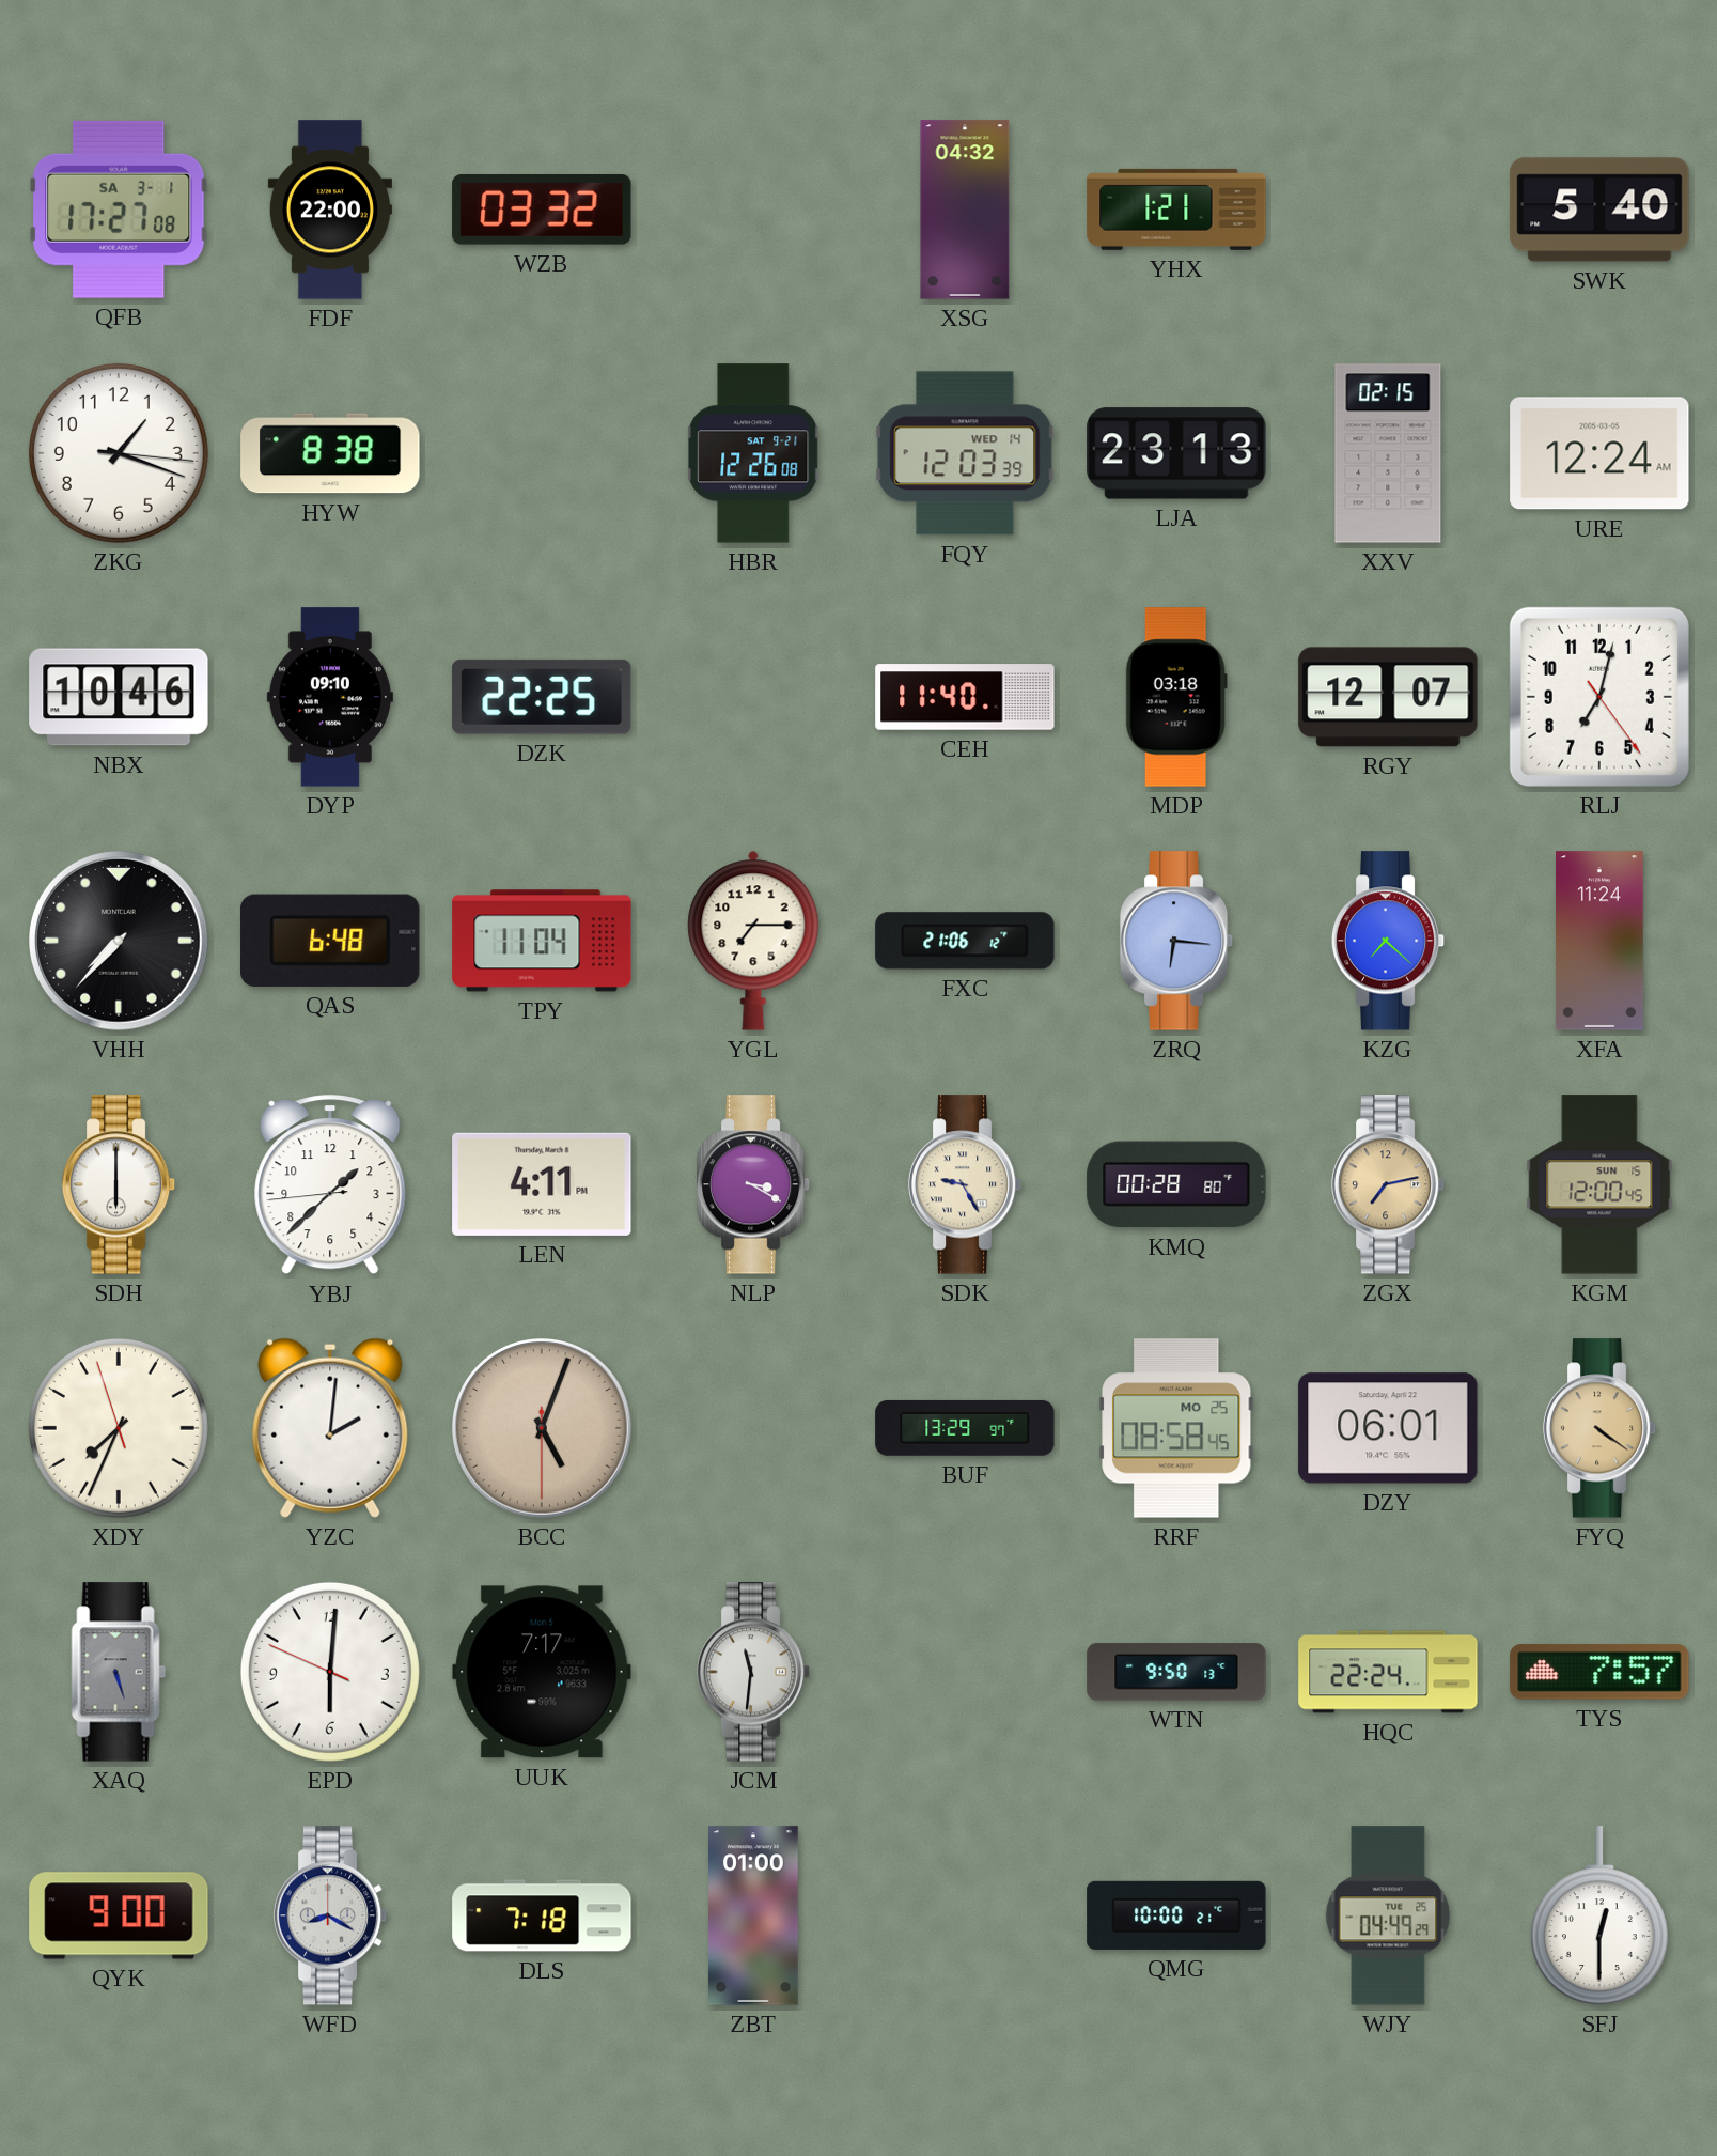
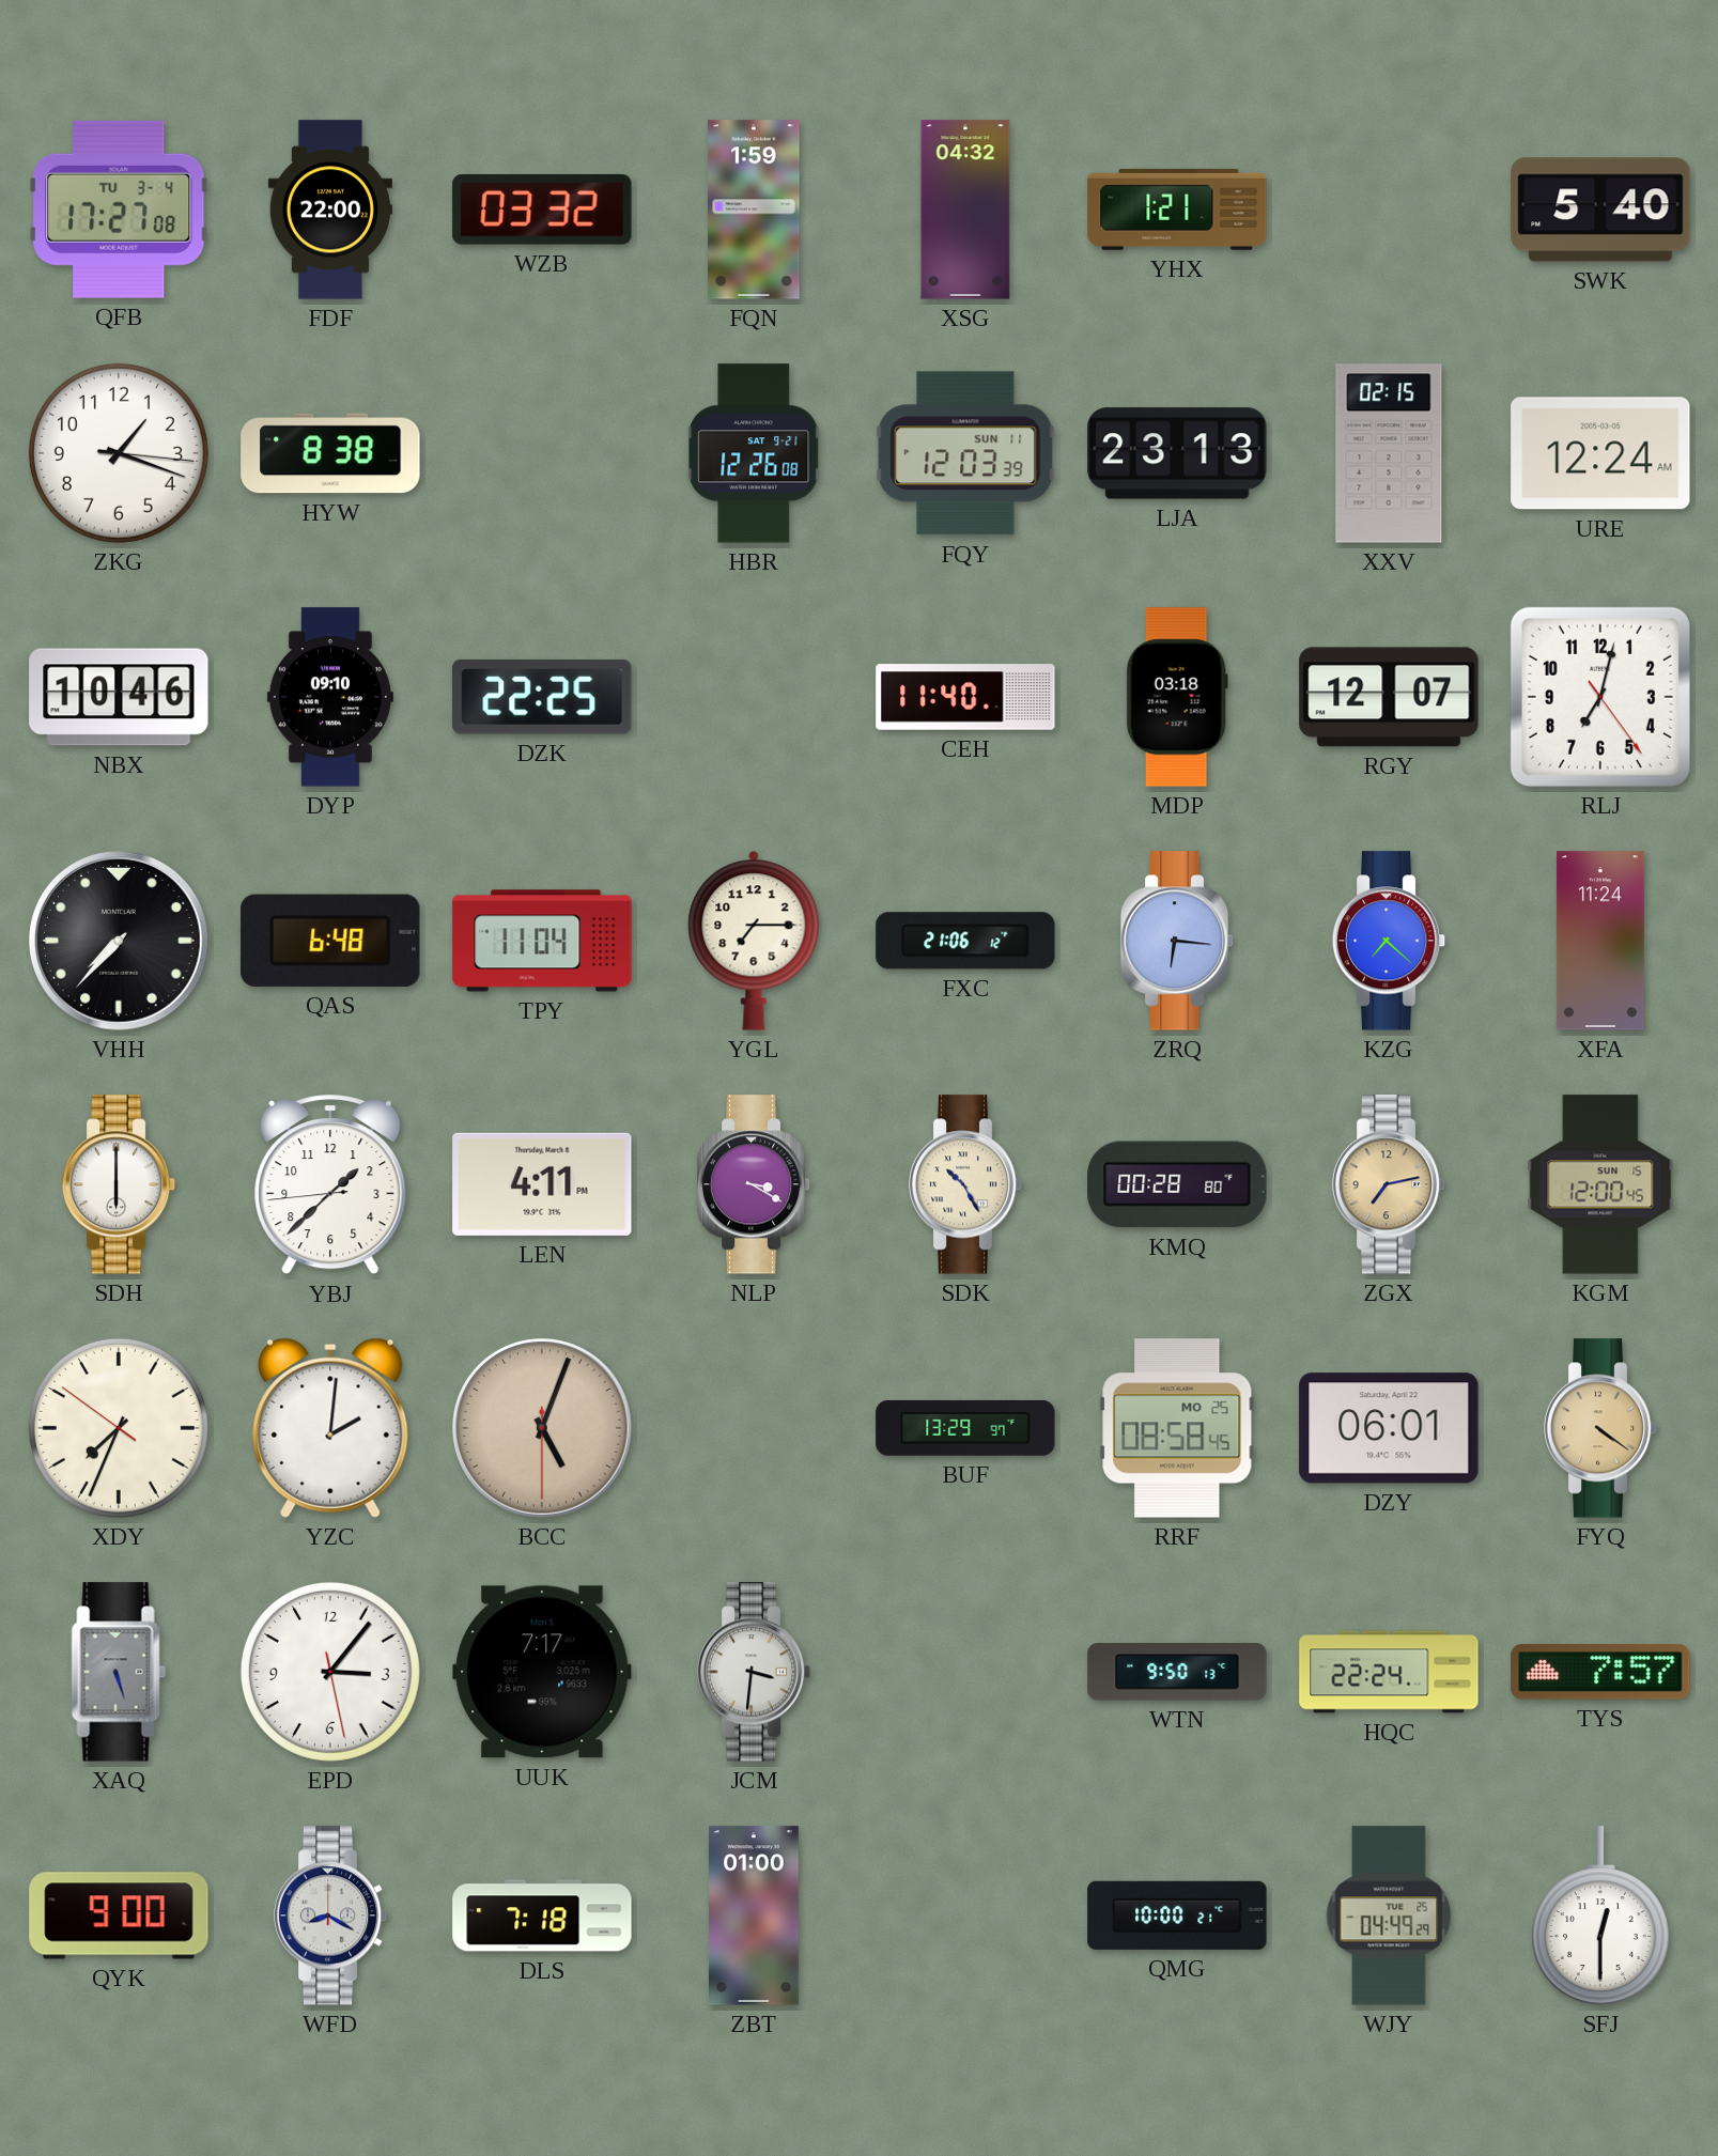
QFB date: SA 3-1 -> TU 3-4 (119, 210)
FQN: none -> 1:59 (754, 210)
FQY date: WED 14 -> SUN 11 (965, 453)
SDK: 9:25 -> 10:25 (965, 1184)
XDY: 7:33:57 -> 7:33:51 (119, 1428)
EPD: 6:00 -> 3:06 (330, 1672)
JCM: 11:31 -> 3:31 (754, 1672)
